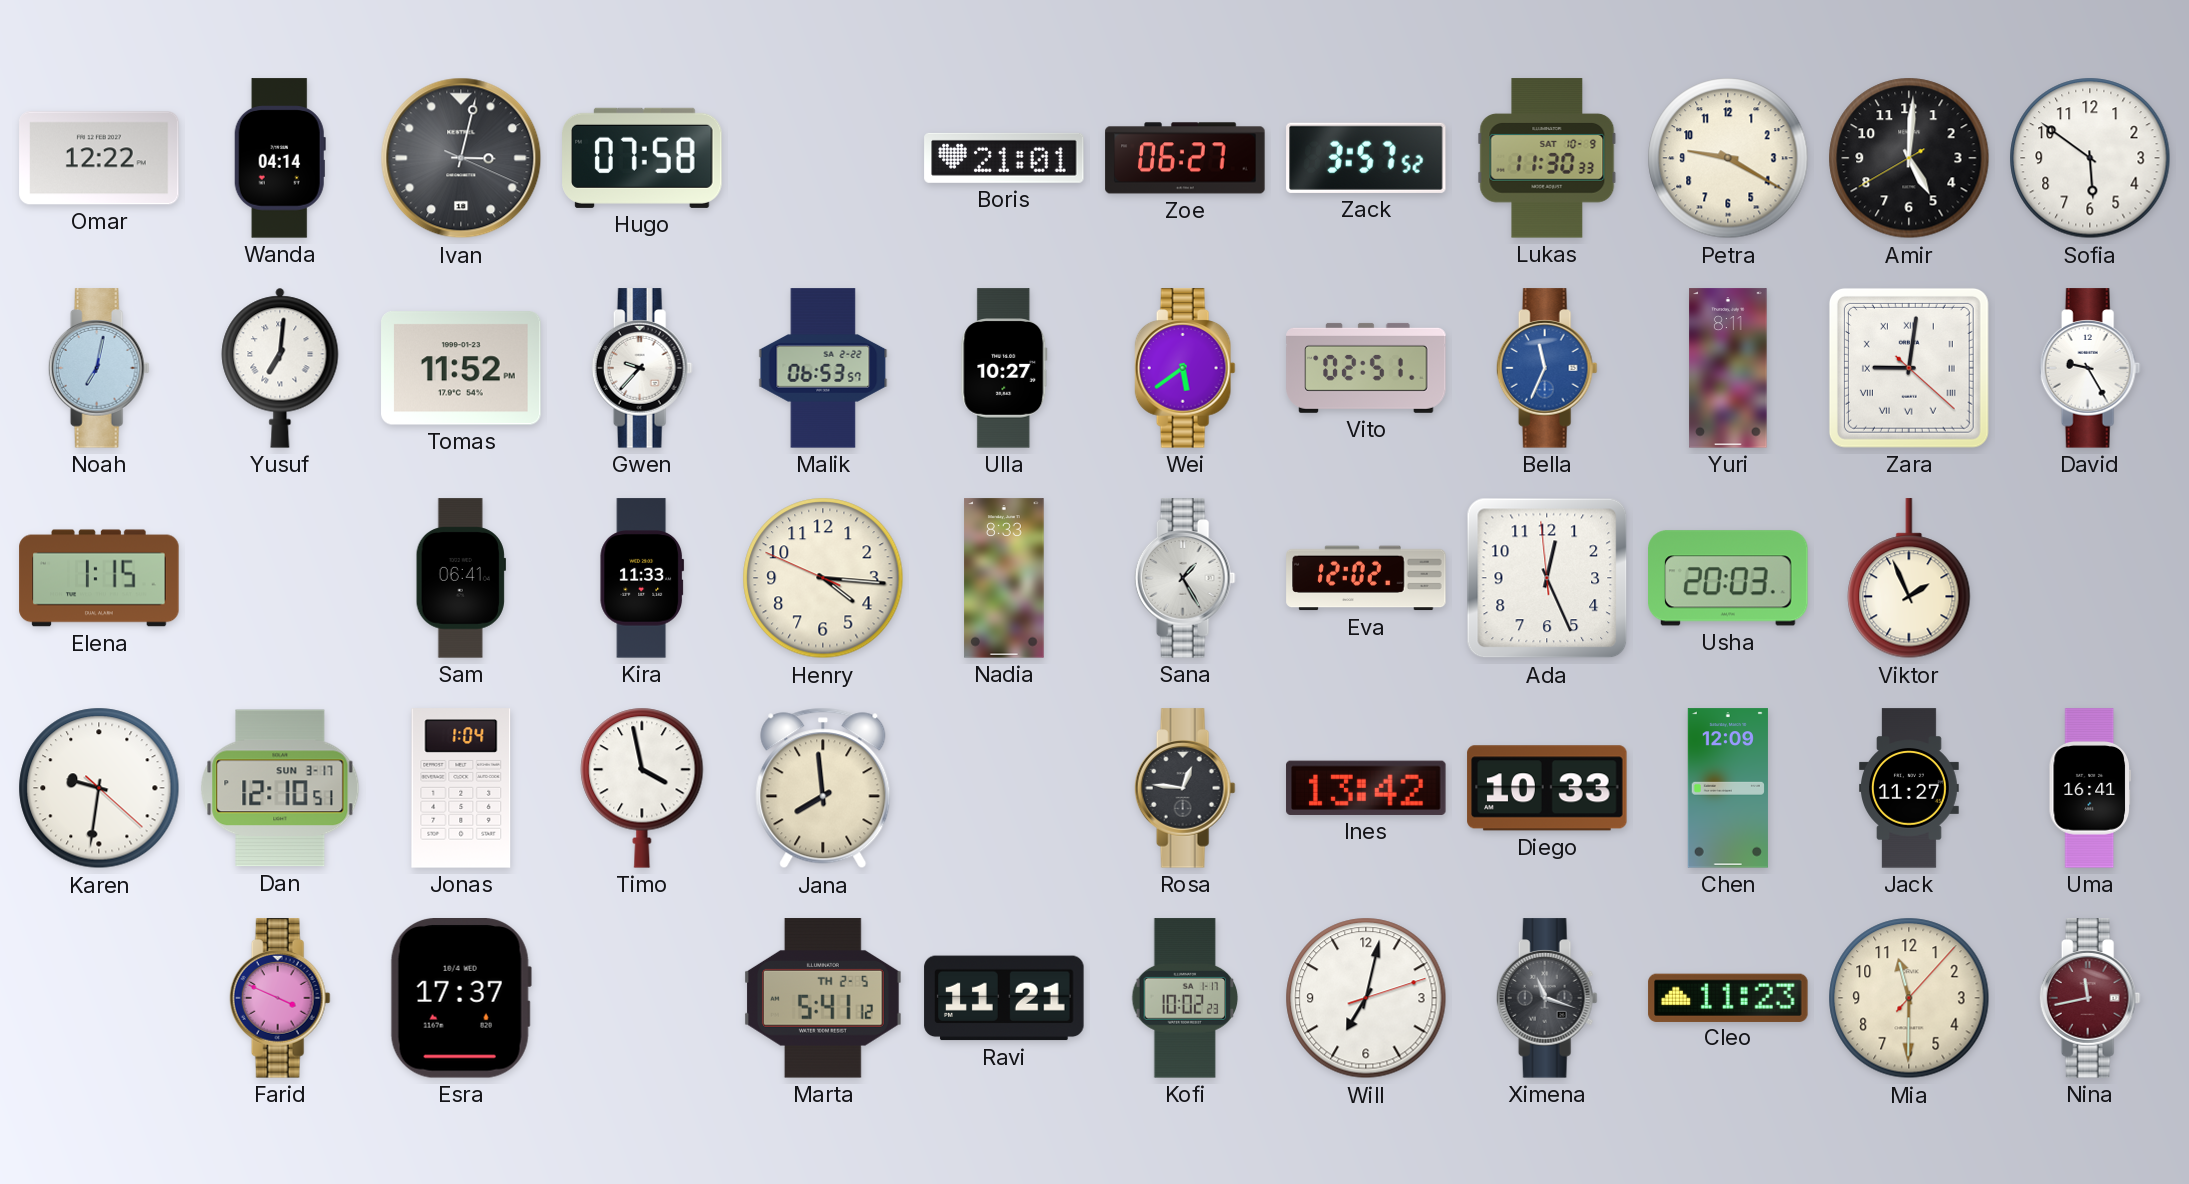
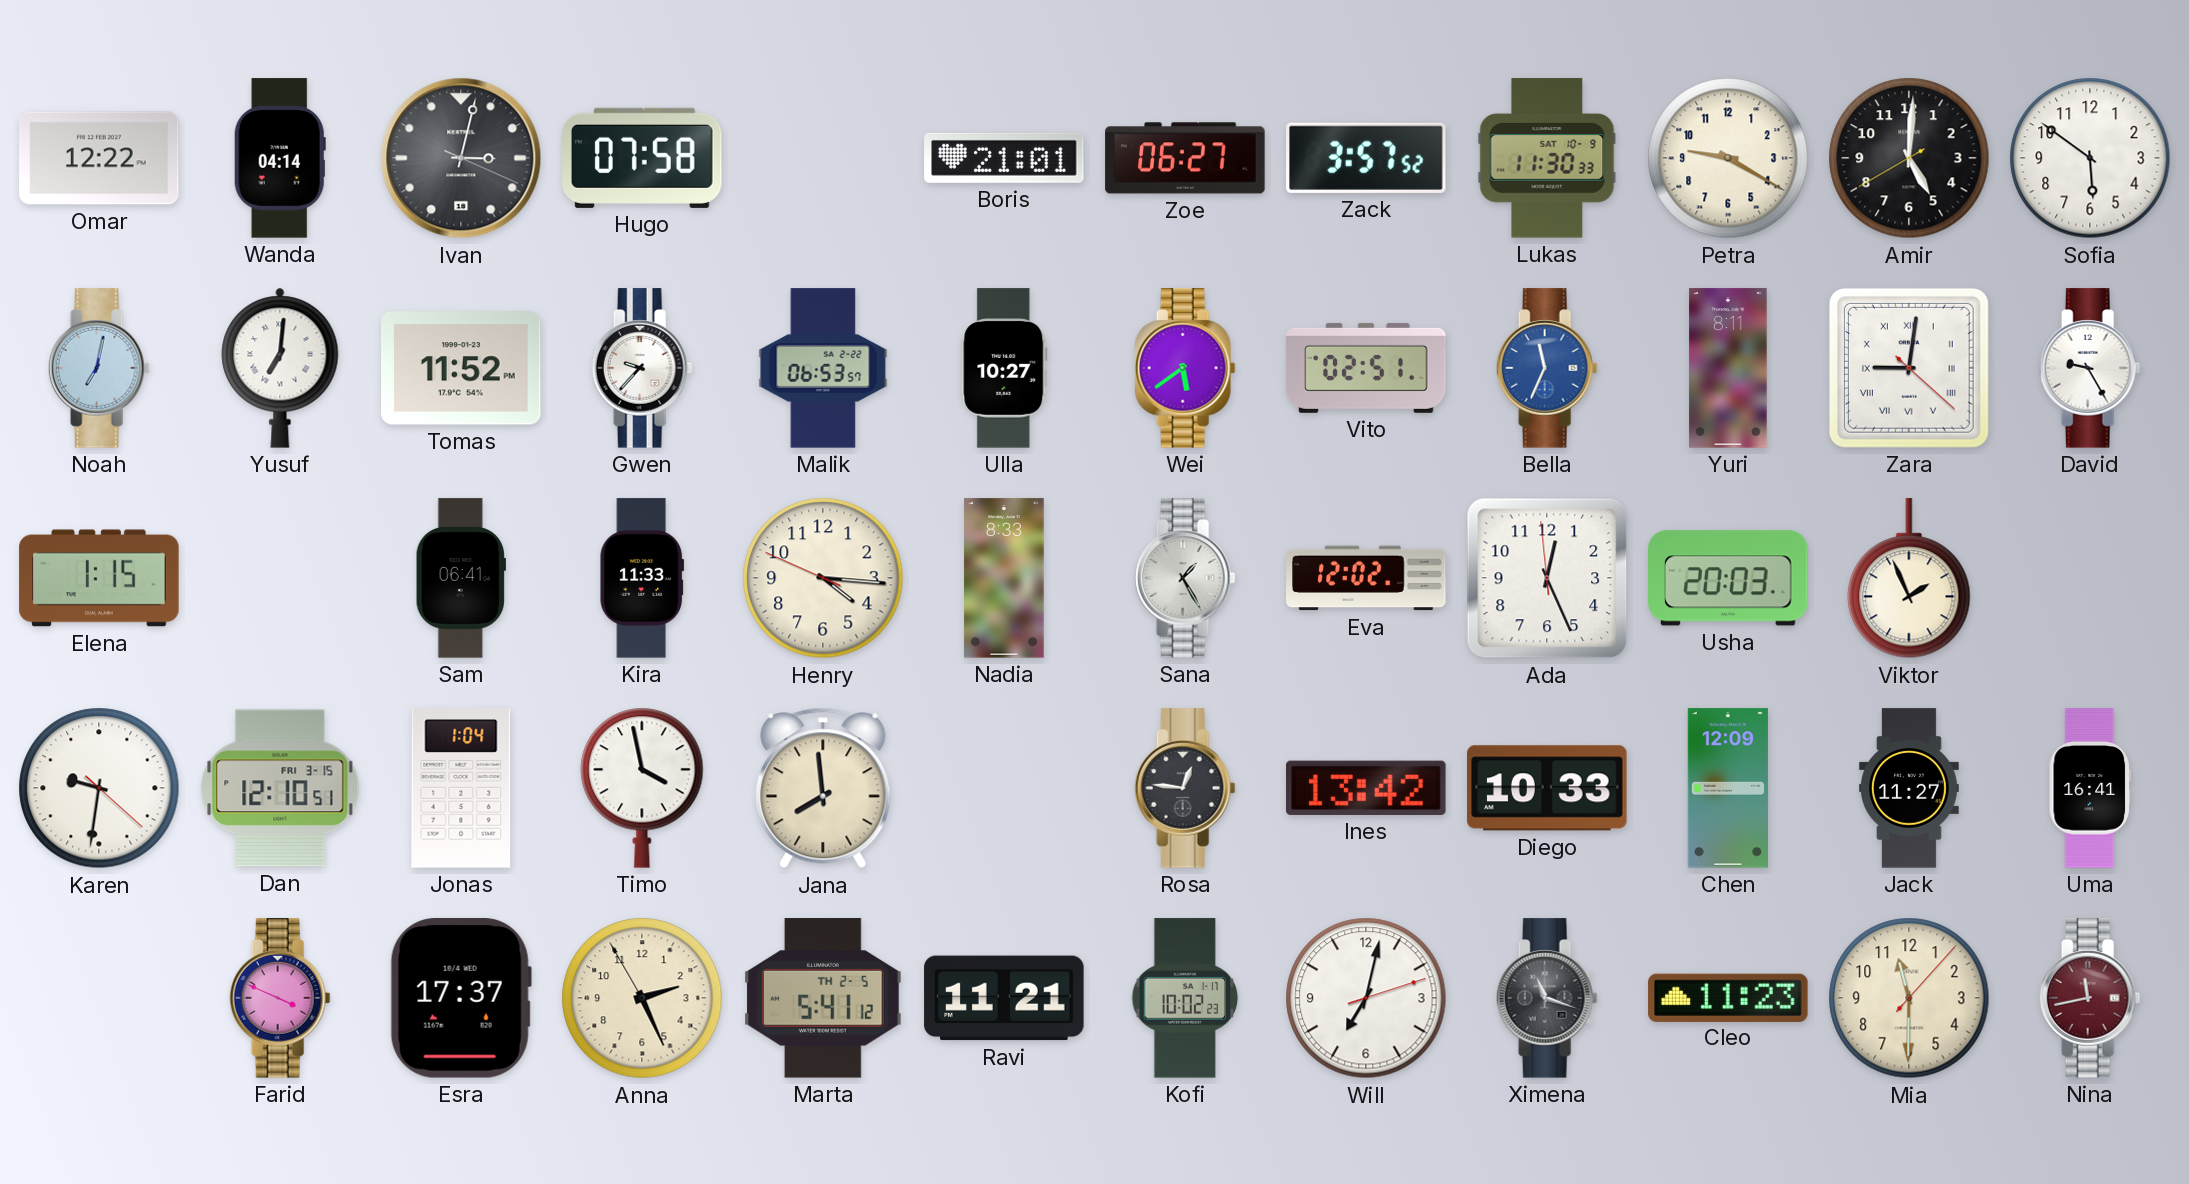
Dan date: SUN 3-17 -> FRI 3-15 (280, 788)
Anna: none -> 2:25 (642, 998)
